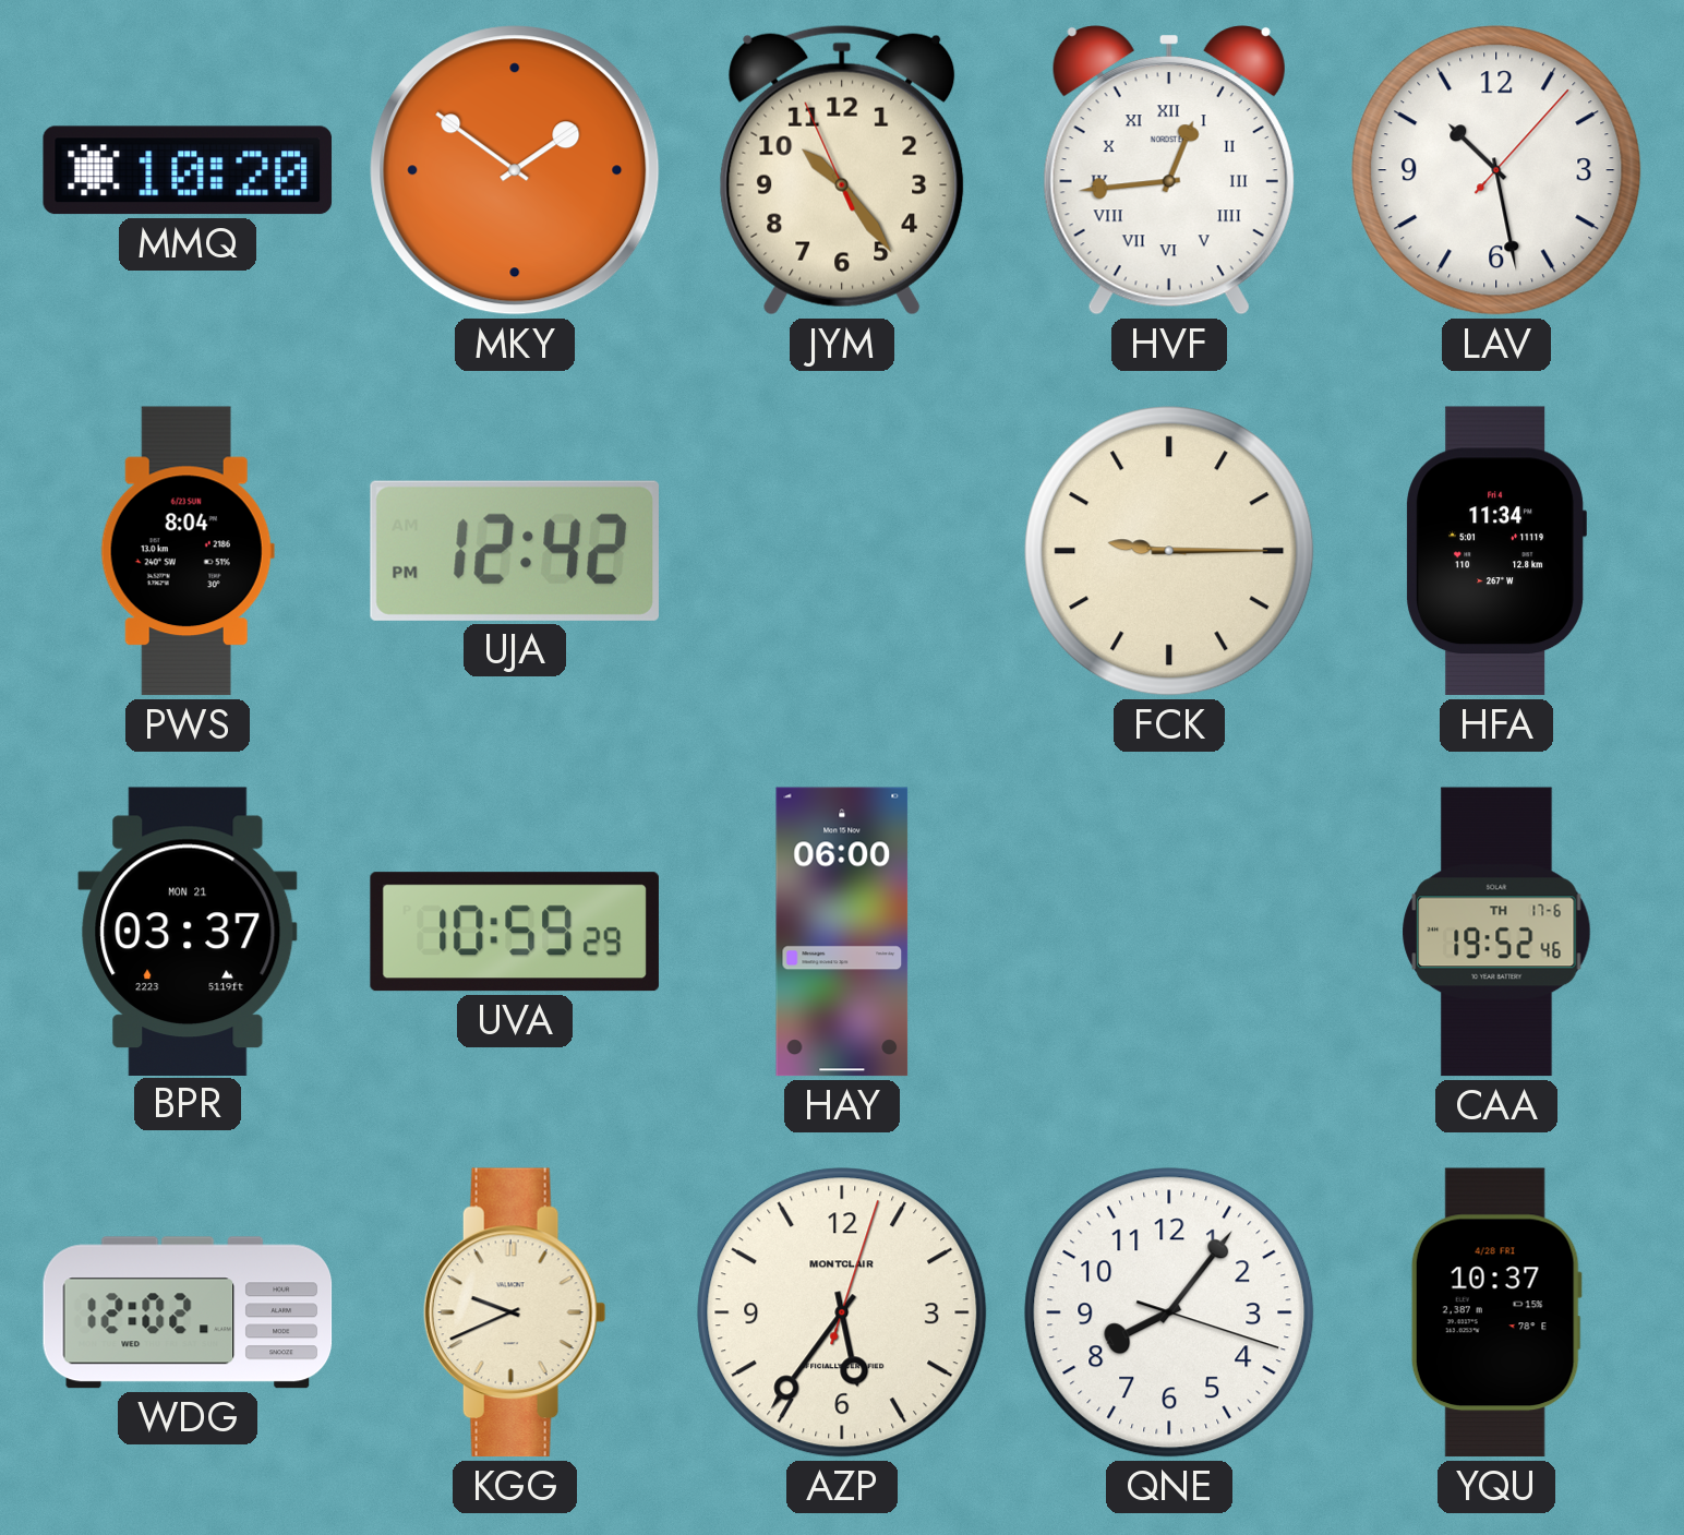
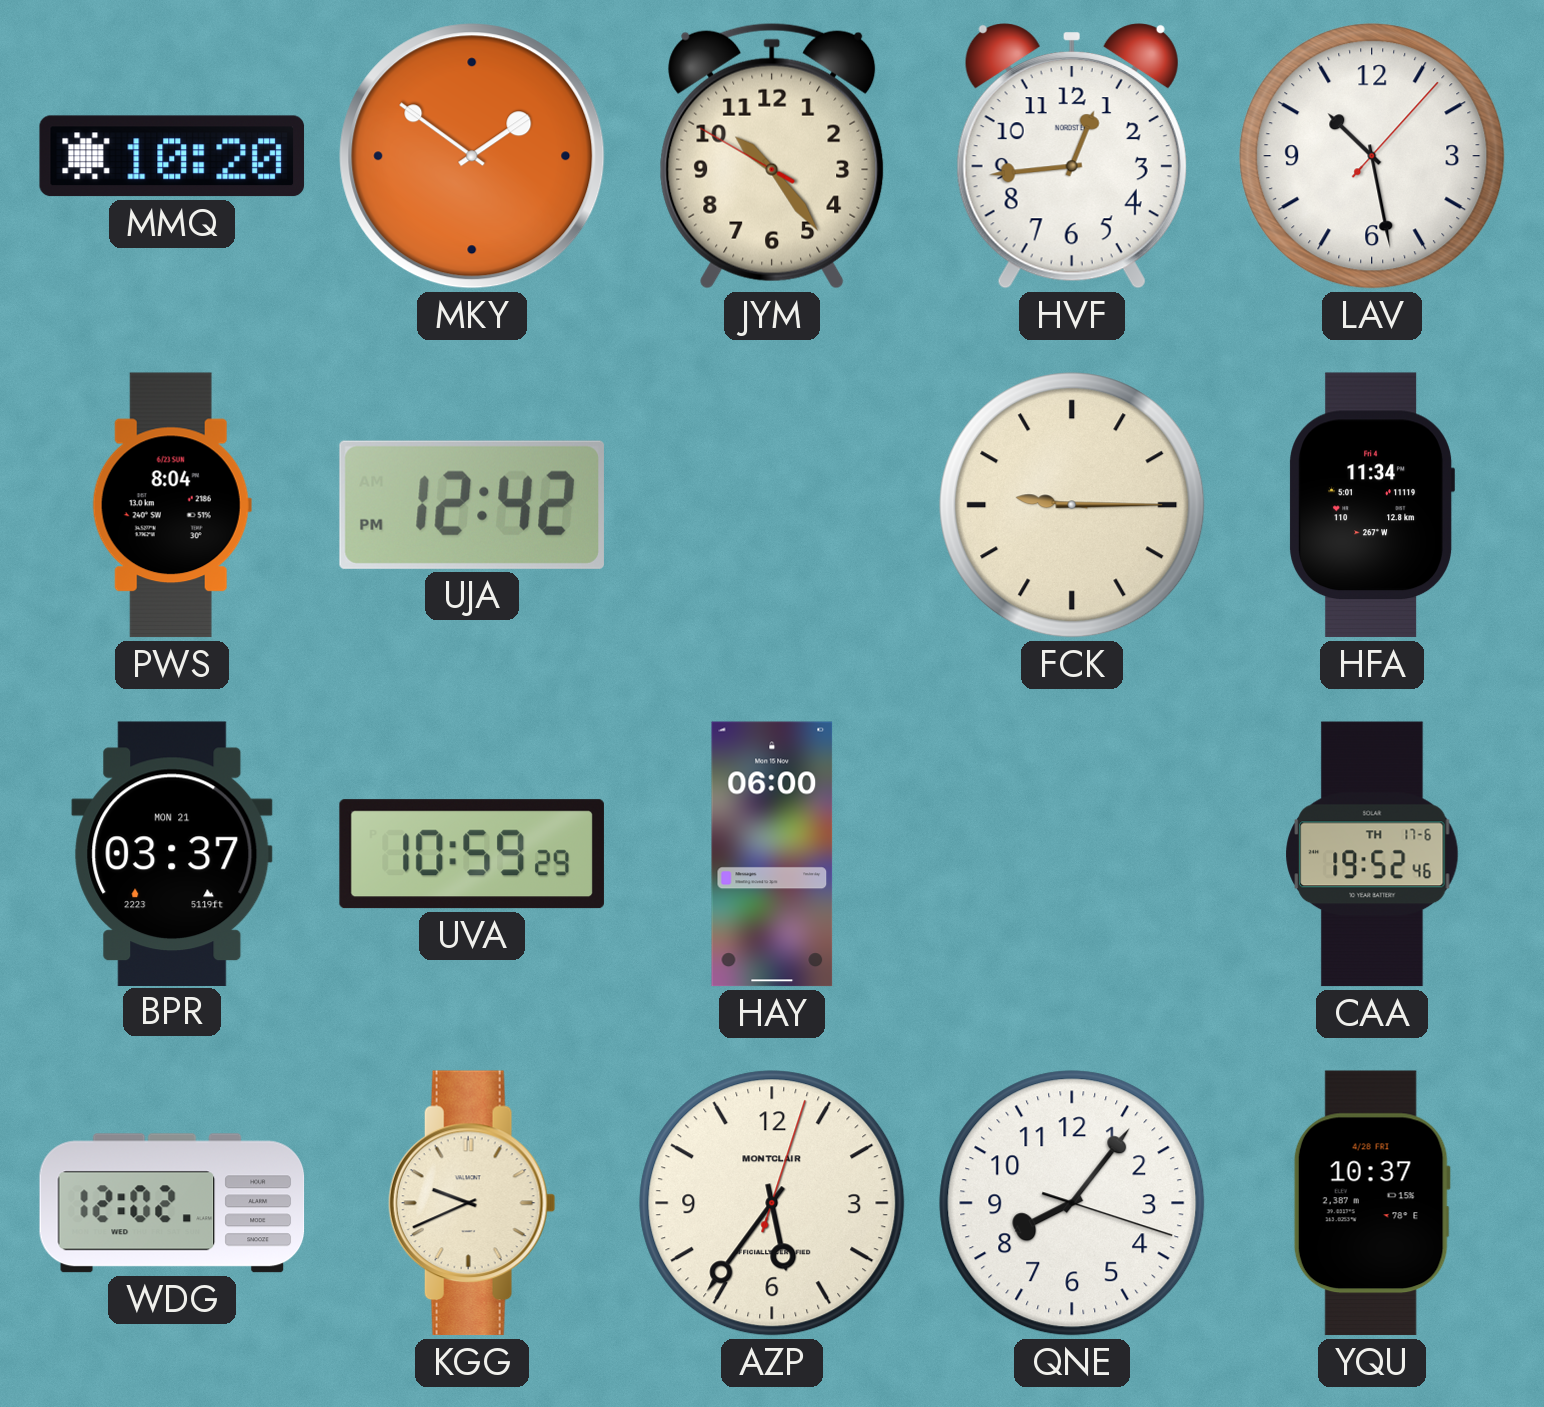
JYM: 10:23:56 -> 10:23:50 (772, 156)
HVF numerals: Roman -> Arabic (1072, 156)
